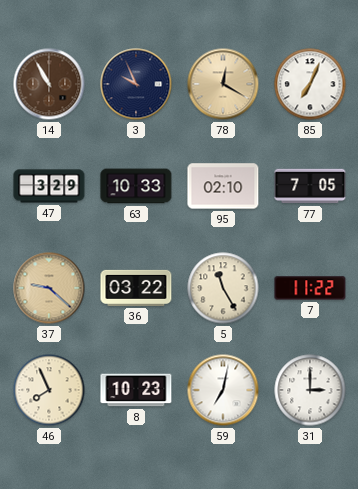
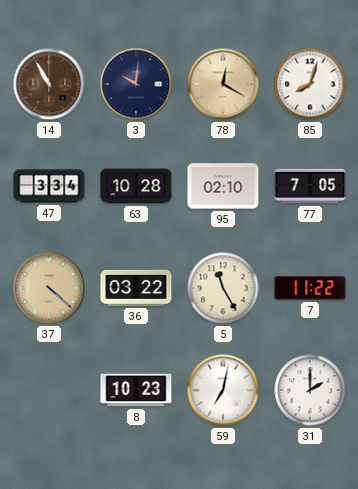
3: 9:56 -> 10:01 (136, 84)
85: 7:04 -> 8:03 (310, 84)
47: 3:29 -> 3:34 (49, 186)
63: 10:33 -> 10:28 (136, 186)
37: 9:22 -> 4:22 (49, 288)
46: 7:56 -> none (49, 390)
31: 3:00 -> 2:00 (310, 390)
